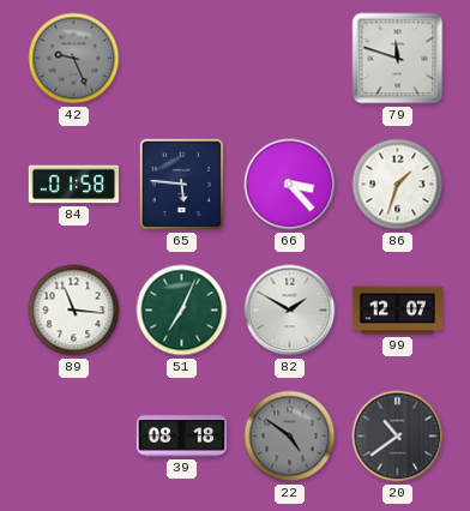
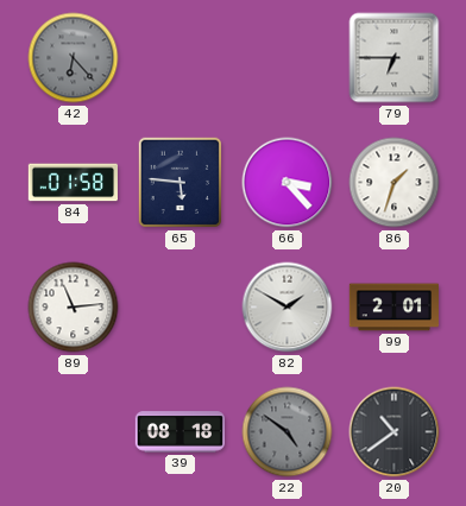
42: 9:26 -> 6:23 (74, 58)
79: 11:48 -> 6:45 (395, 58)
89: 11:16 -> 11:14 (74, 308)
51: 7:04 -> none (182, 311)
99: 12:07 -> 2:01 (395, 308)
